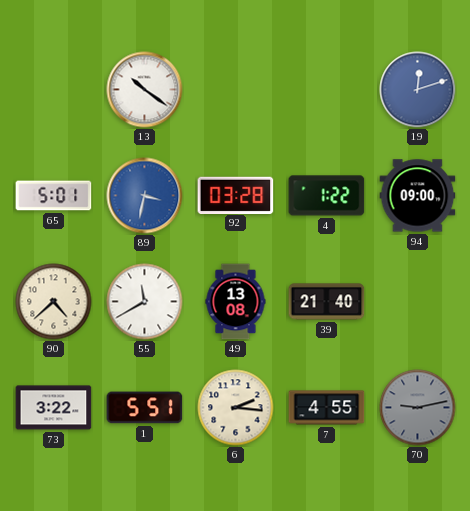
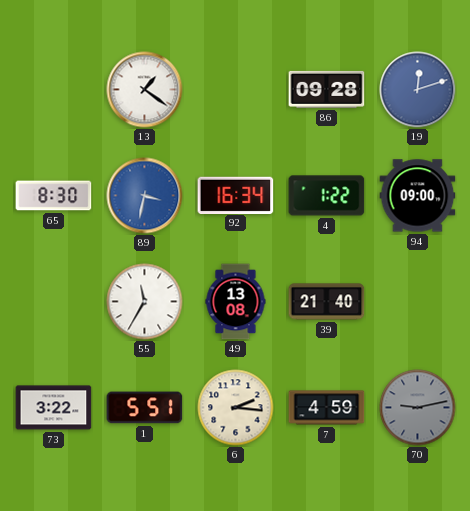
13: 10:21 -> 1:21 (145, 90)
86: none -> 09:28 (327, 89)
65: 5:01 -> 8:30 (54, 196)
92: 03:28 -> 16:34 (236, 195)
90: 4:38 -> none (54, 302)
55: 11:40 -> 11:35 (145, 302)
7: 4:55 -> 4:59 (327, 408)
